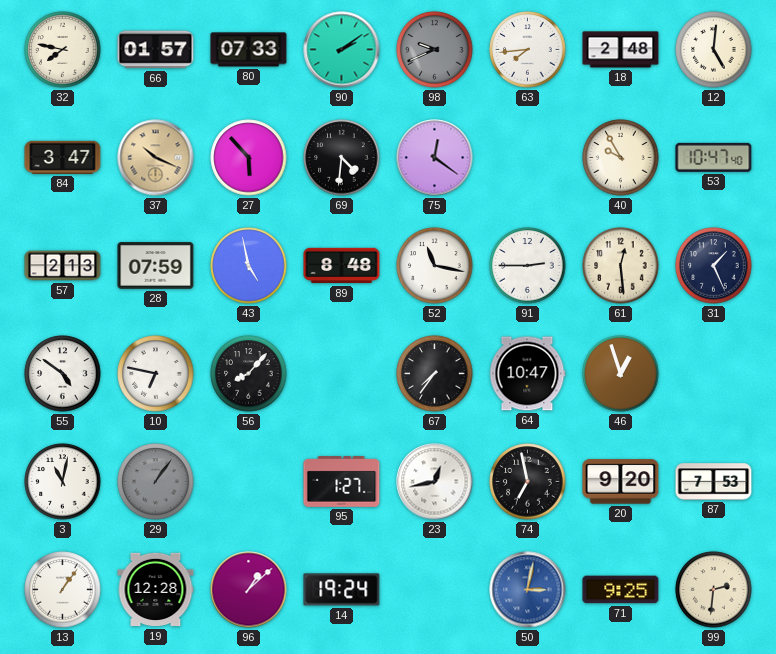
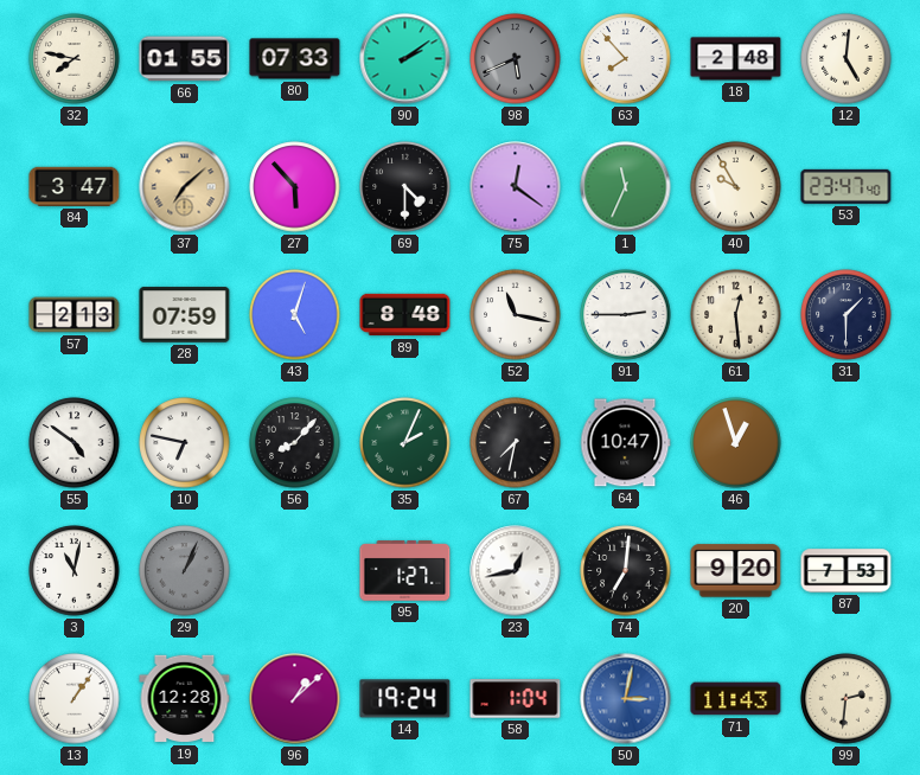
66: 01:57 -> 01:55 (185, 59)
98: 9:41 -> 5:41 (516, 59)
63: 7:44 -> 7:53 (626, 59)
37: 10:19 -> 7:08 (185, 187)
69: 4:31 -> 4:30 (405, 187)
1: none -> 11:34 (626, 187)
53: 10:47 -> 23:47 (846, 186)
43: 4:58 -> 5:03 (295, 315)
31: 1:26 -> 1:30 (846, 315)
35: none -> 2:04 (405, 443)
67: 7:36 -> 7:32 (516, 443)
29: 1:06 -> 1:04 (185, 571)
74: 6:58 -> 7:01 (626, 571)
58: none -> 1:04 (516, 699)
71: 9:25 -> 11:43 (736, 699)
